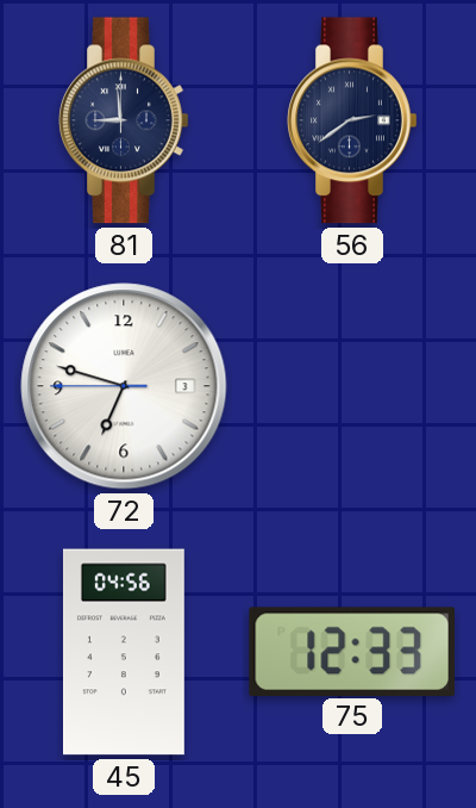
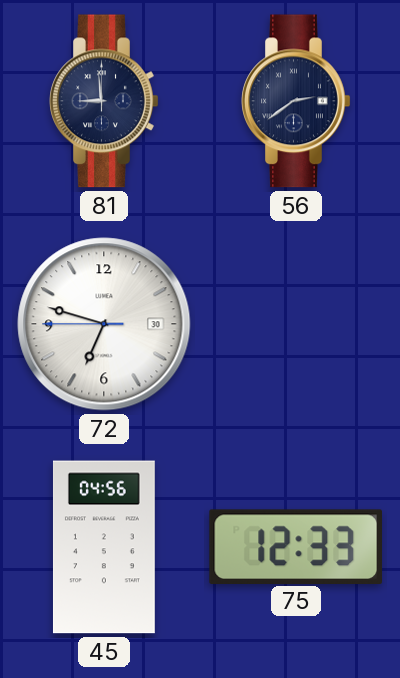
72 date: 3 -> 30 (104, 324)
